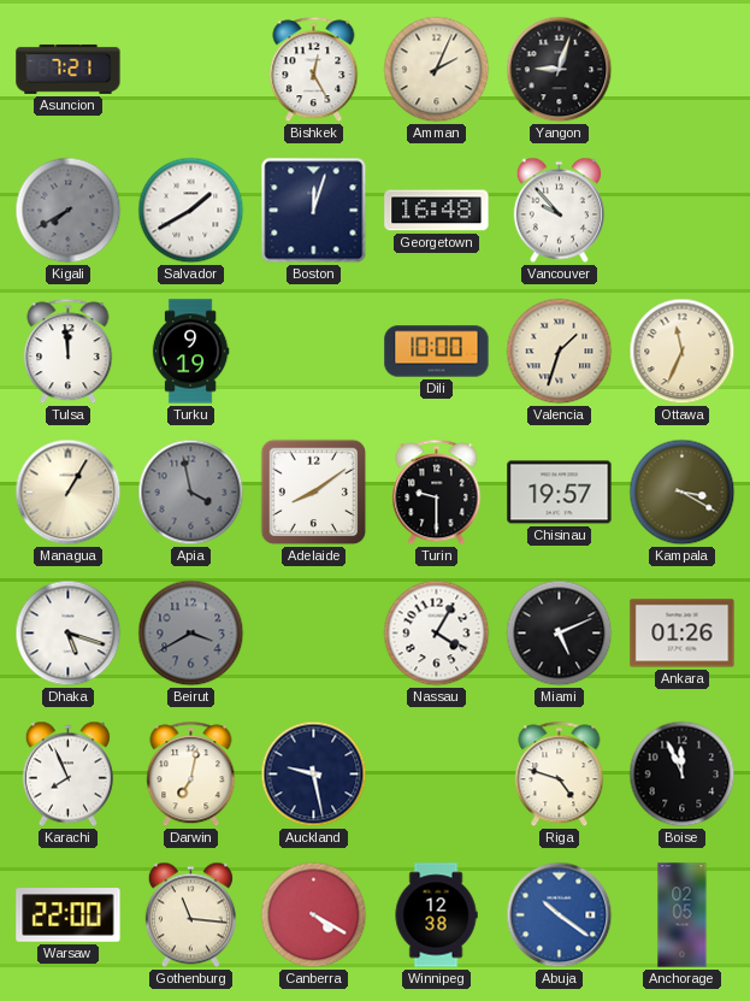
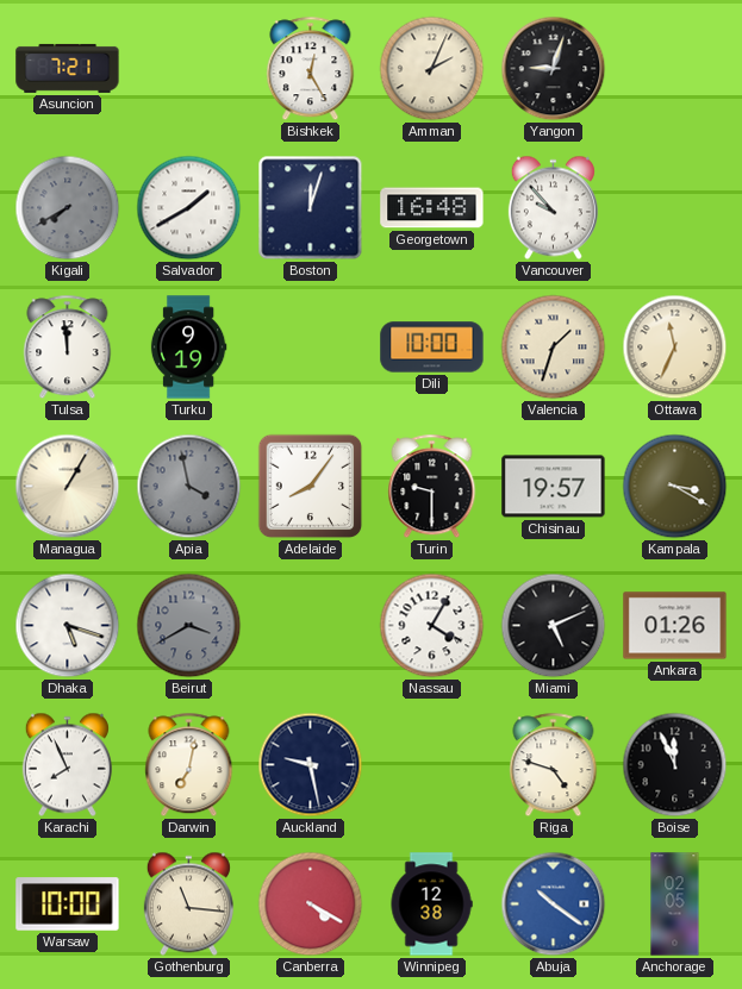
Adelaide: 8:09 -> 8:06 (311, 487)
Warsaw: 22:00 -> 10:00 (68, 905)
